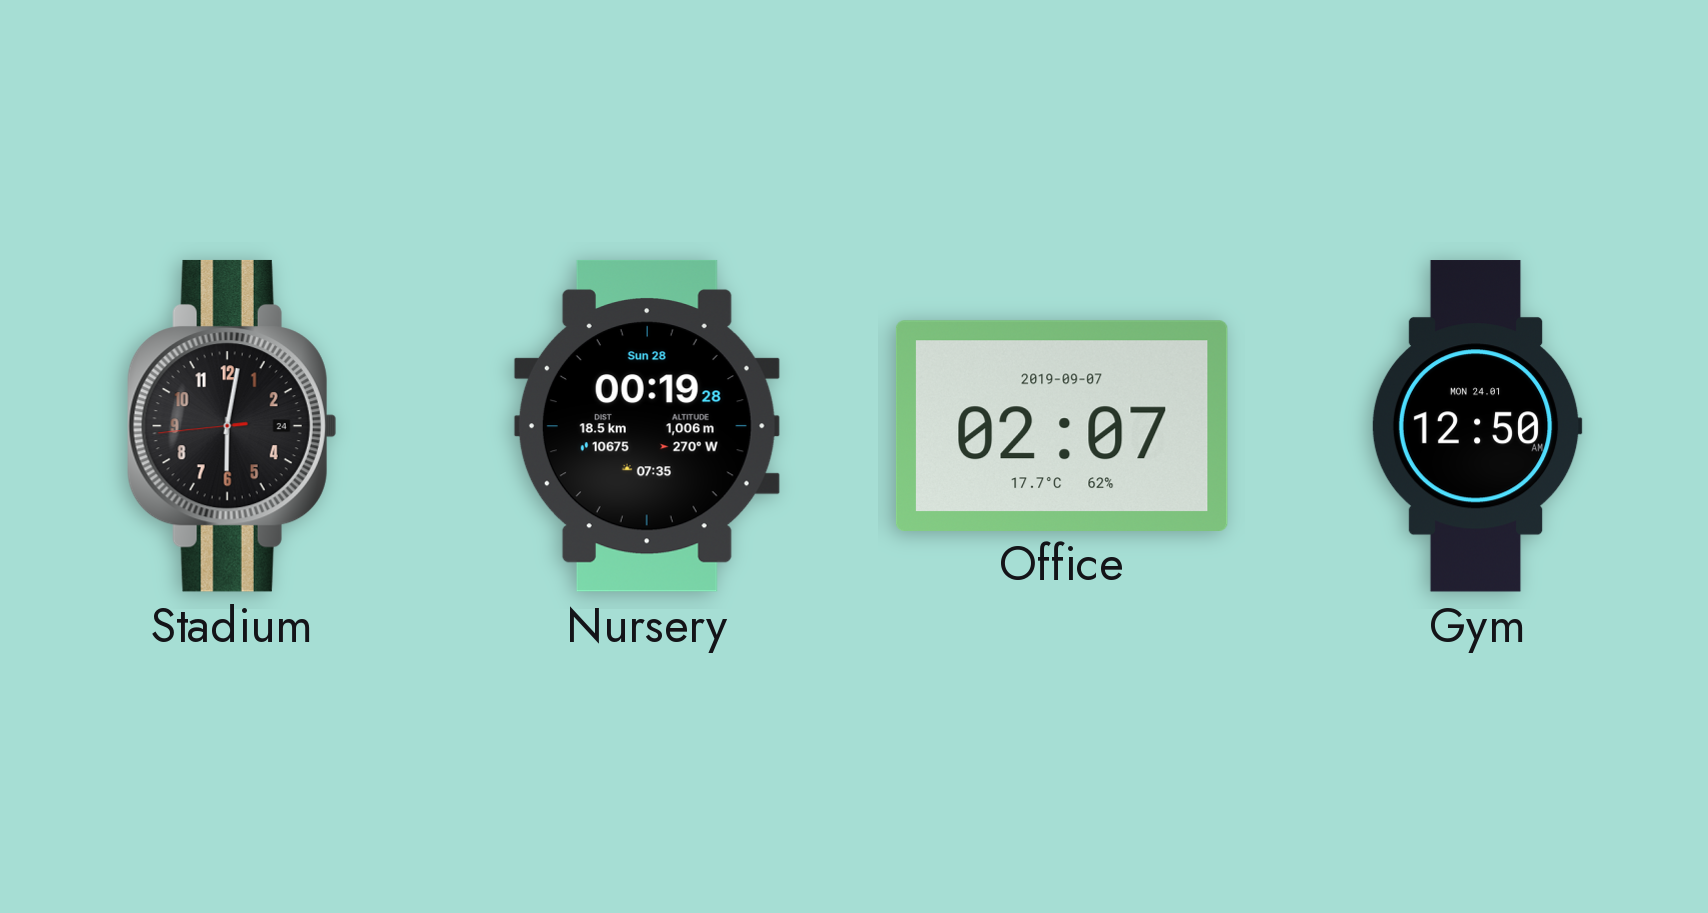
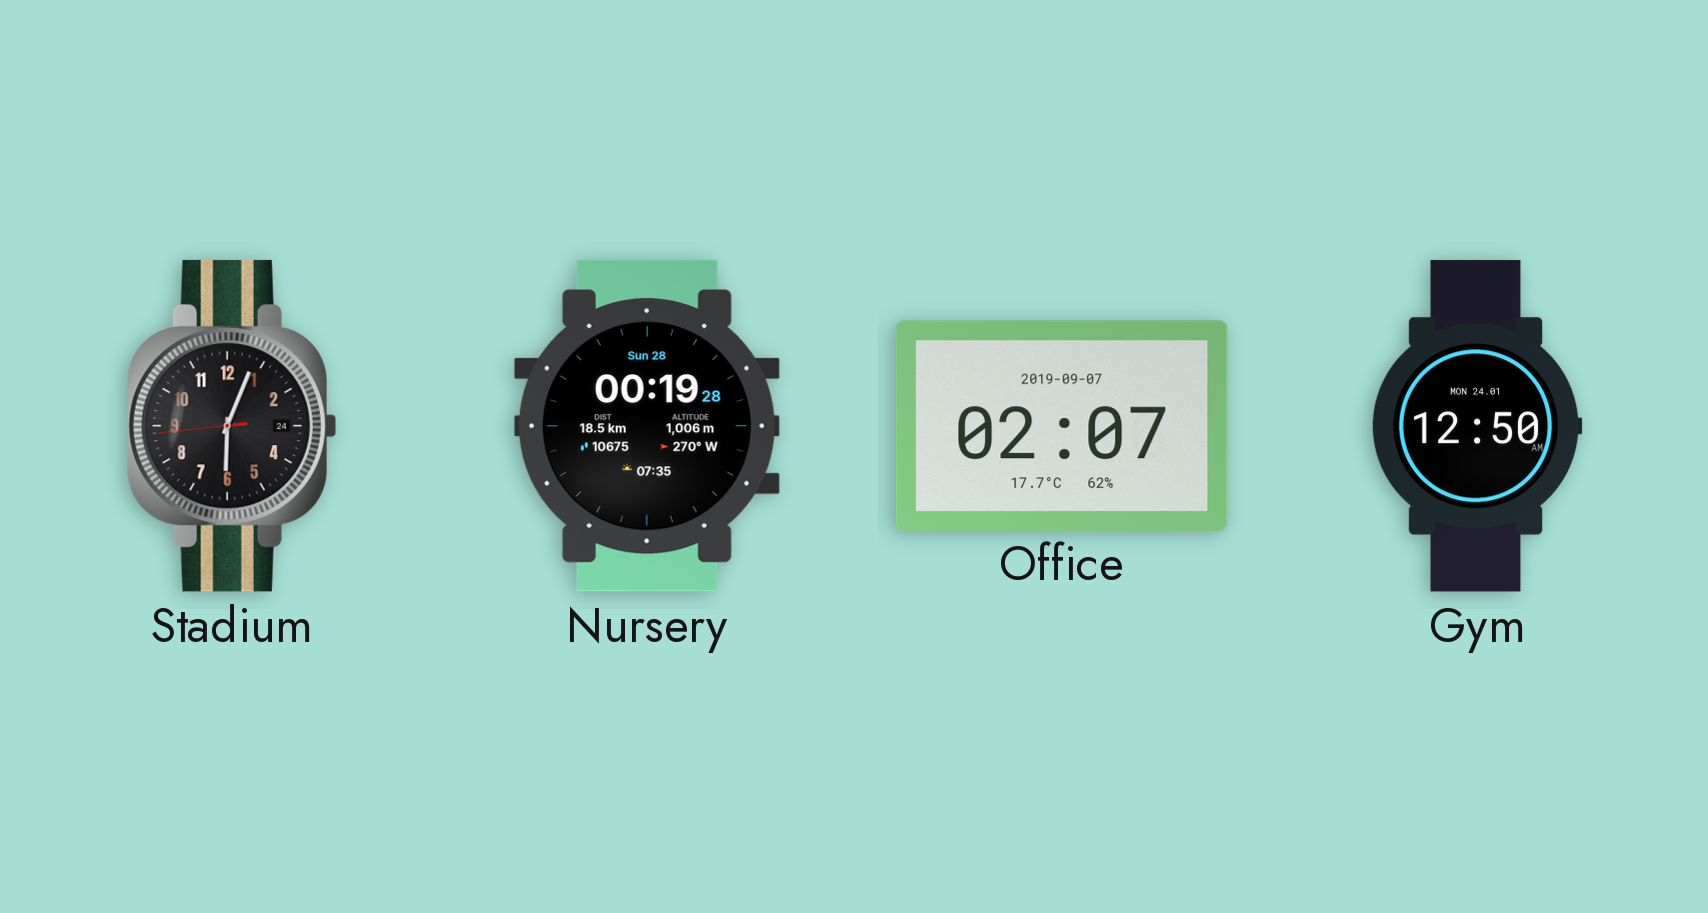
Stadium: 6:01 -> 6:03 (232, 426)
